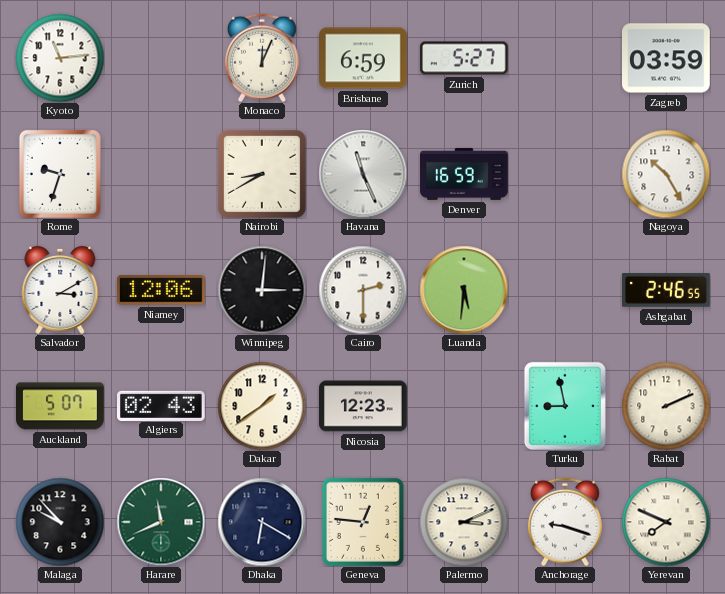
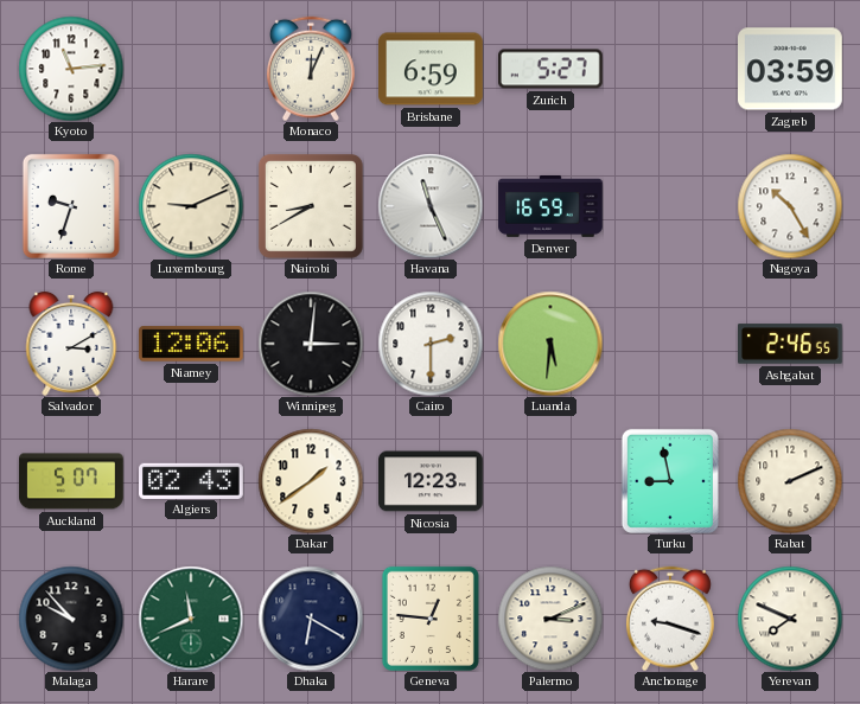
Luxembourg: none -> 9:11 (191, 206)
